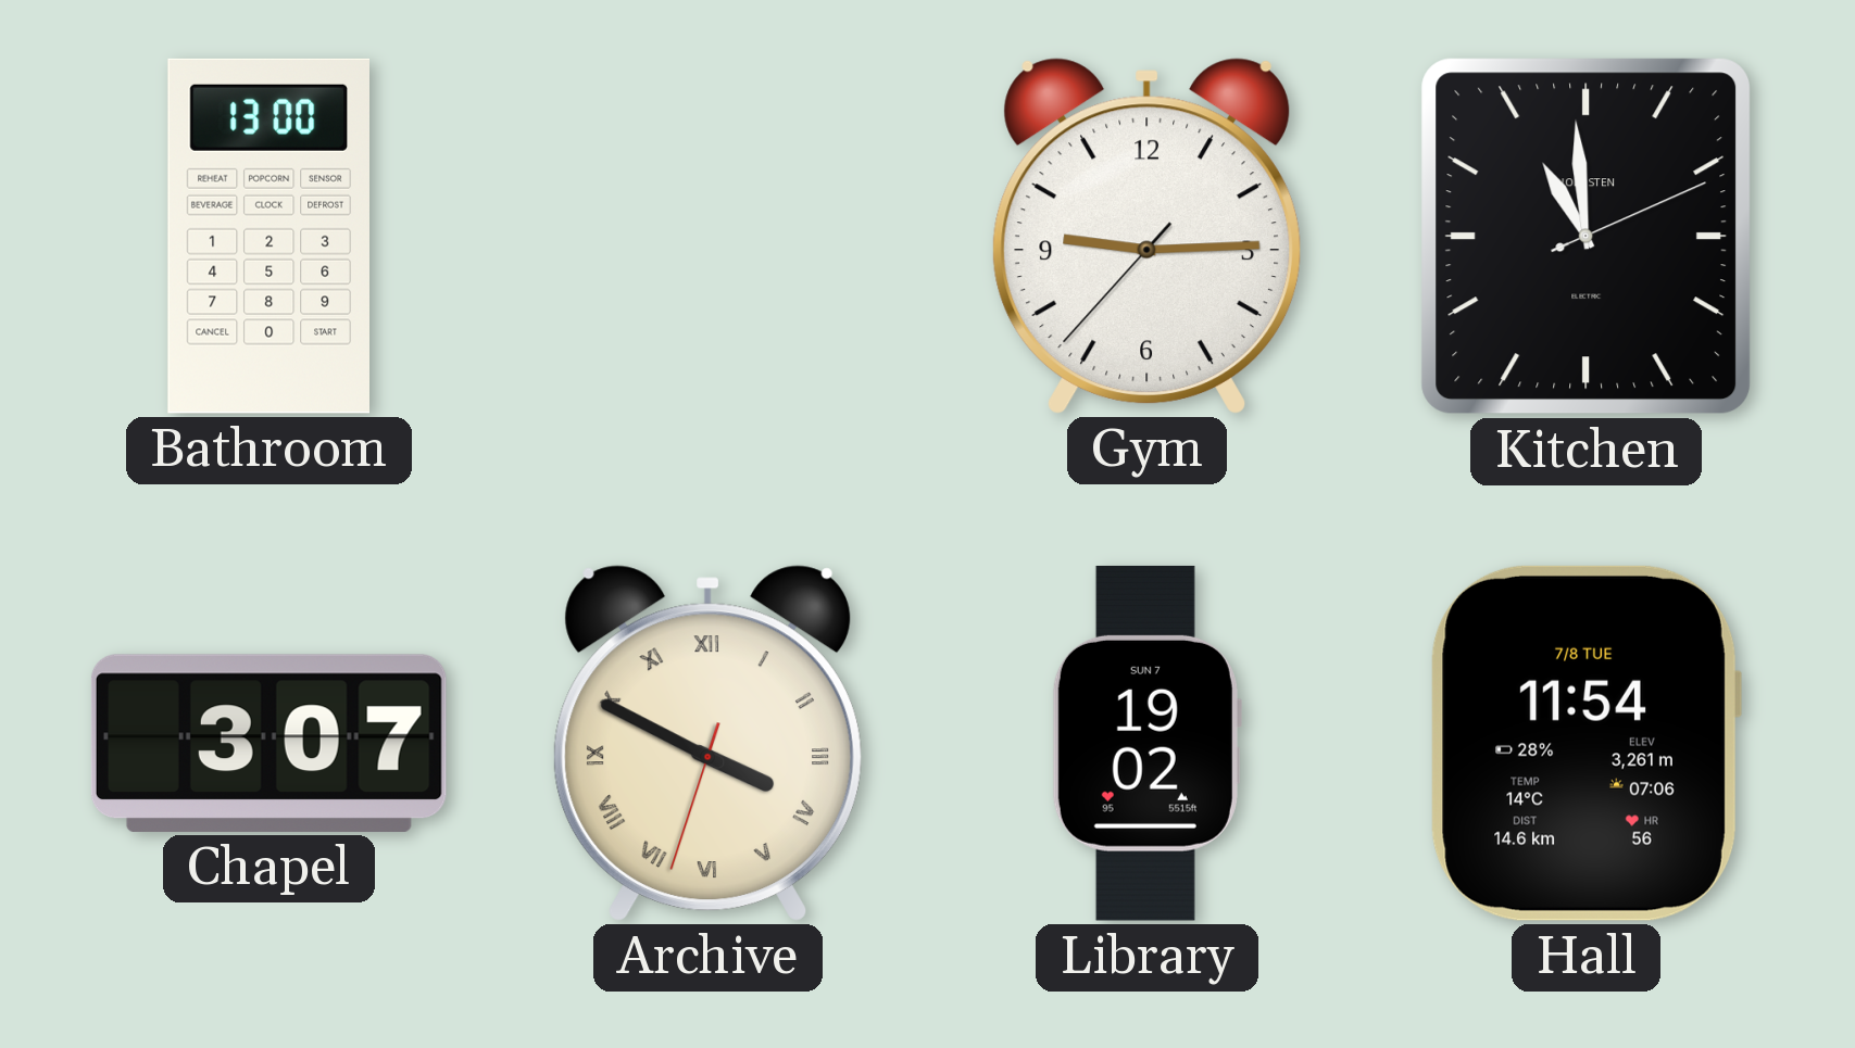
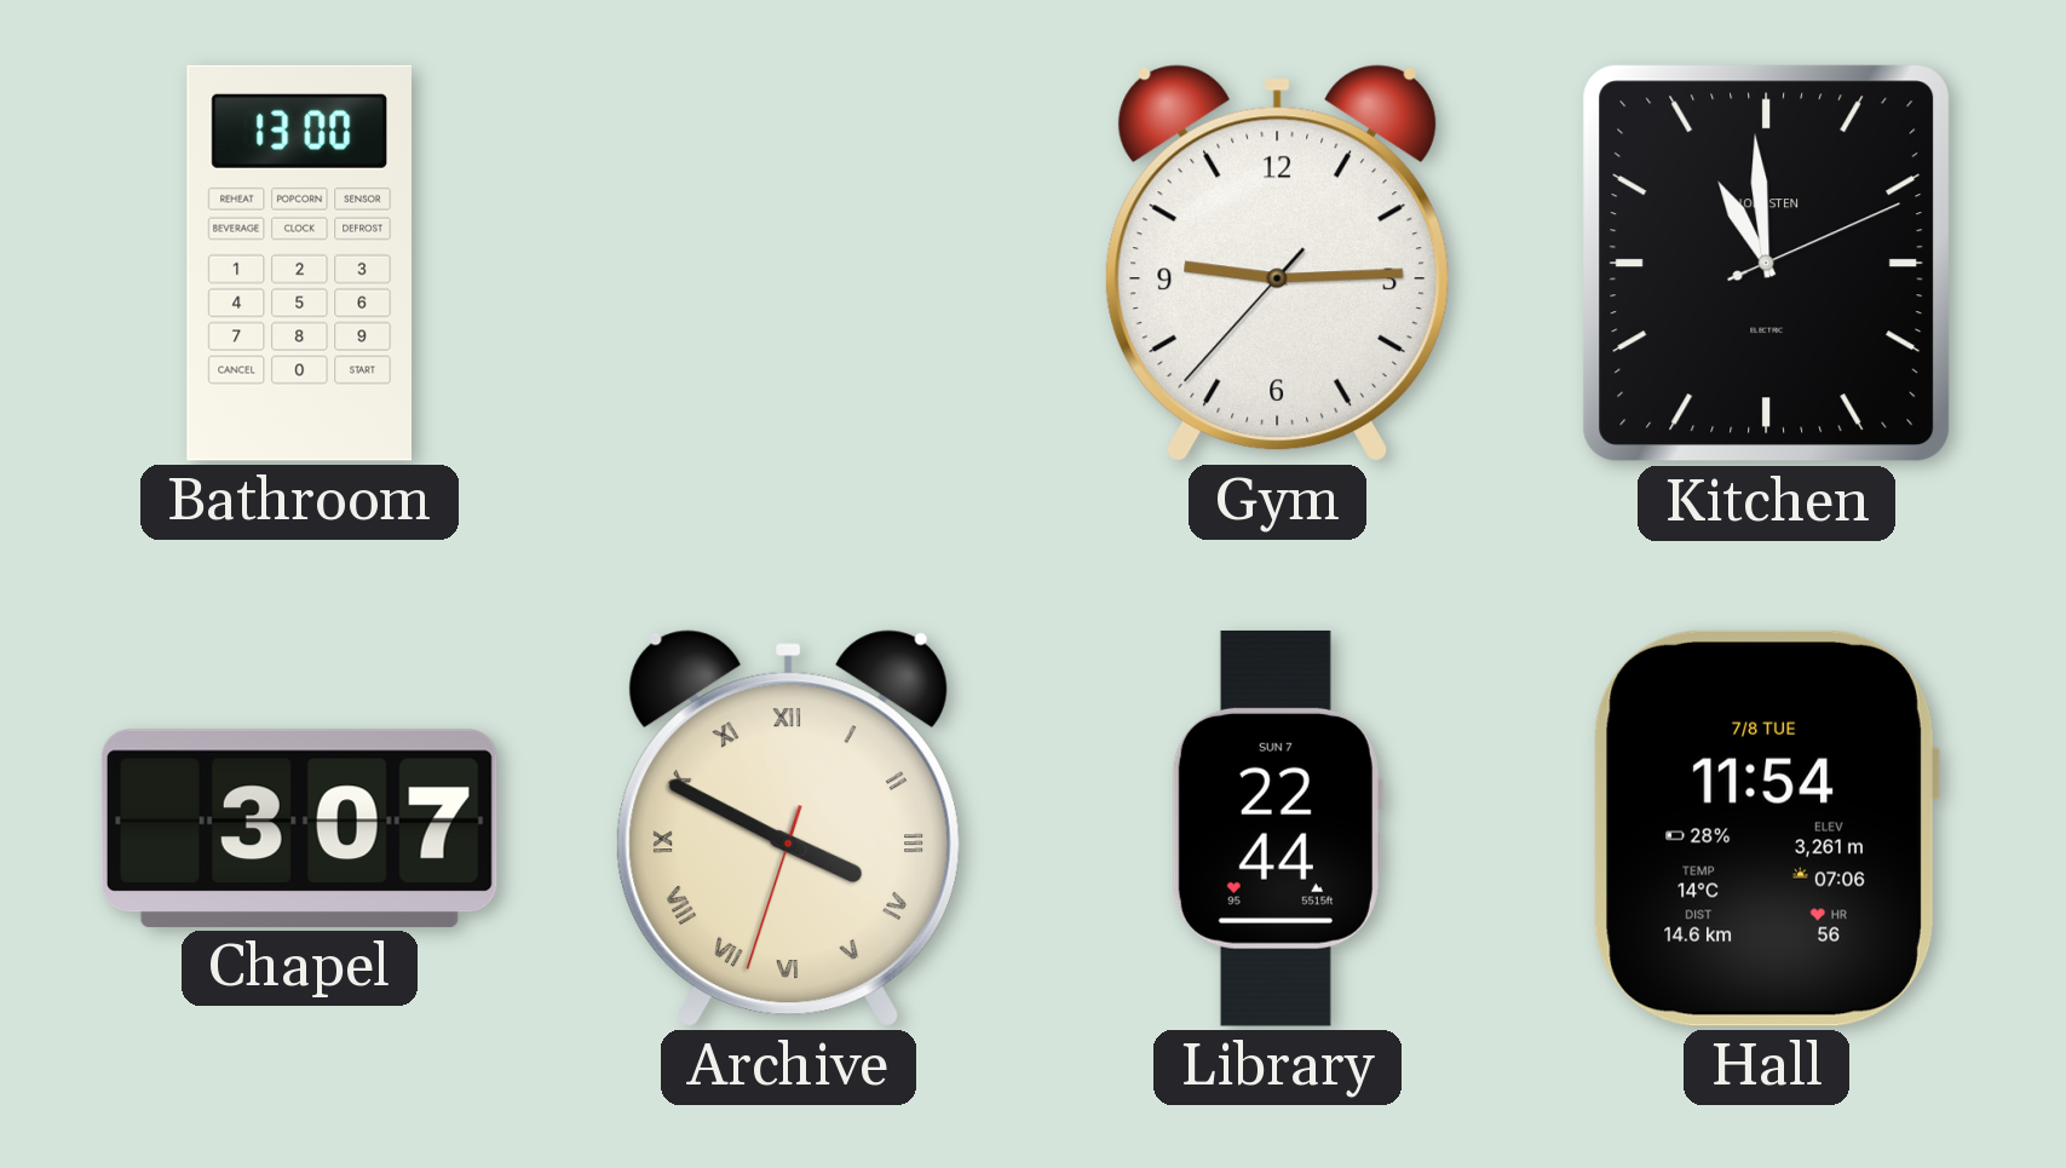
Library: 19:02 -> 22:44 (1277, 828)
